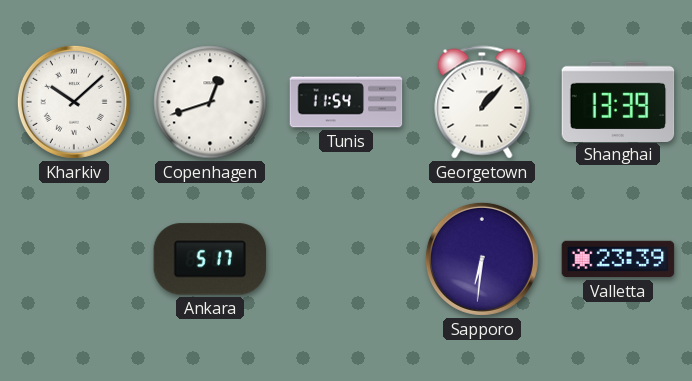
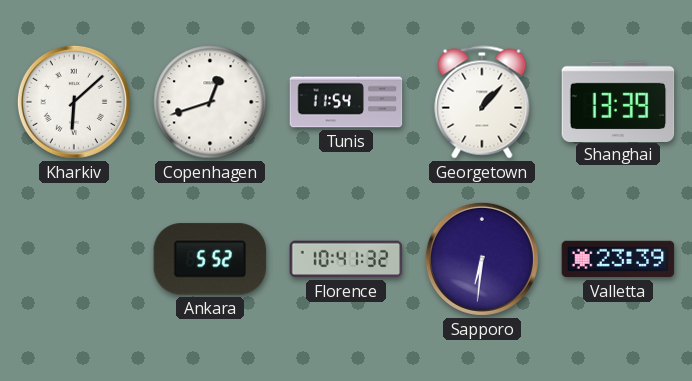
Kharkiv: 10:08 -> 6:08 (74, 102)
Ankara: 5:17 -> 5:52 (210, 259)
Florence: none -> 10:41 (346, 259)
